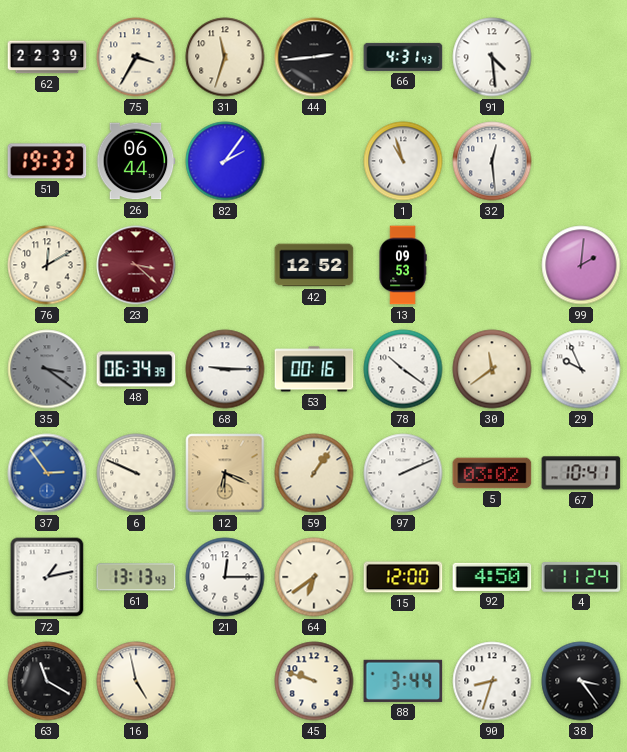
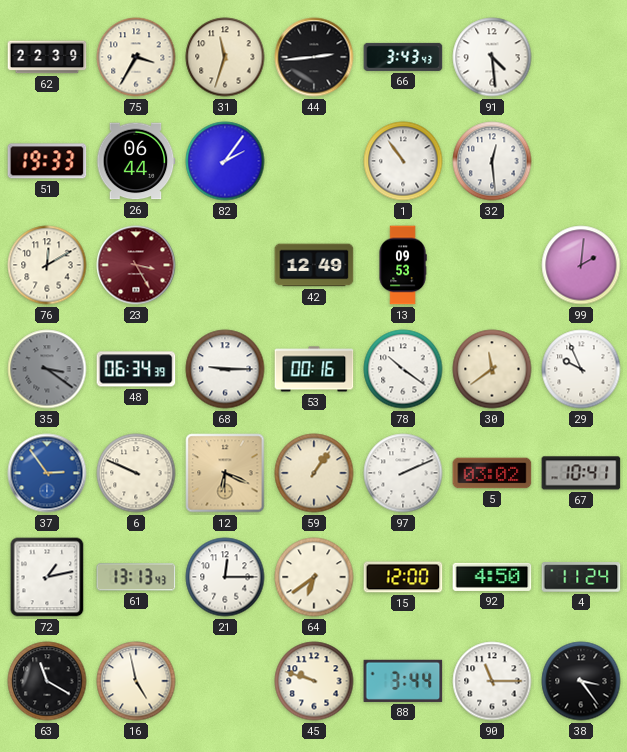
66: 4:31 -> 3:43 (403, 57)
1: 10:57 -> 10:54 (403, 161)
23: 3:22 -> 3:25 (136, 265)
42: 12:52 -> 12:49 (314, 265)
90: 8:33 -> 11:15 (492, 681)
